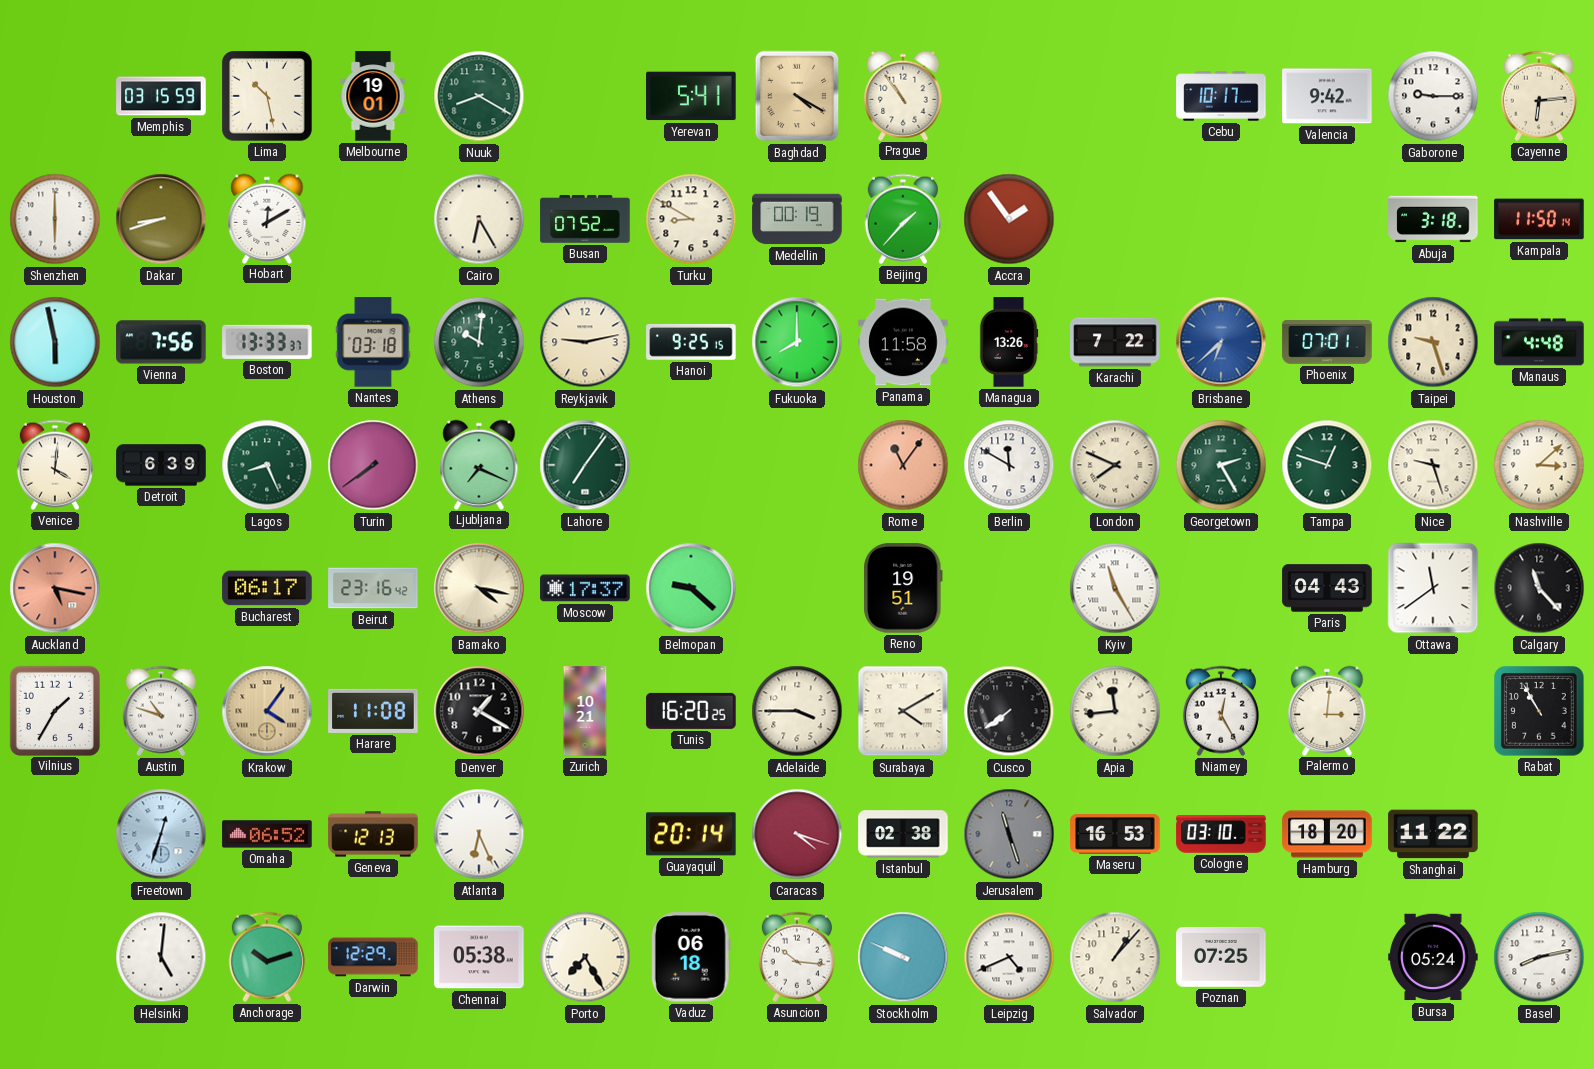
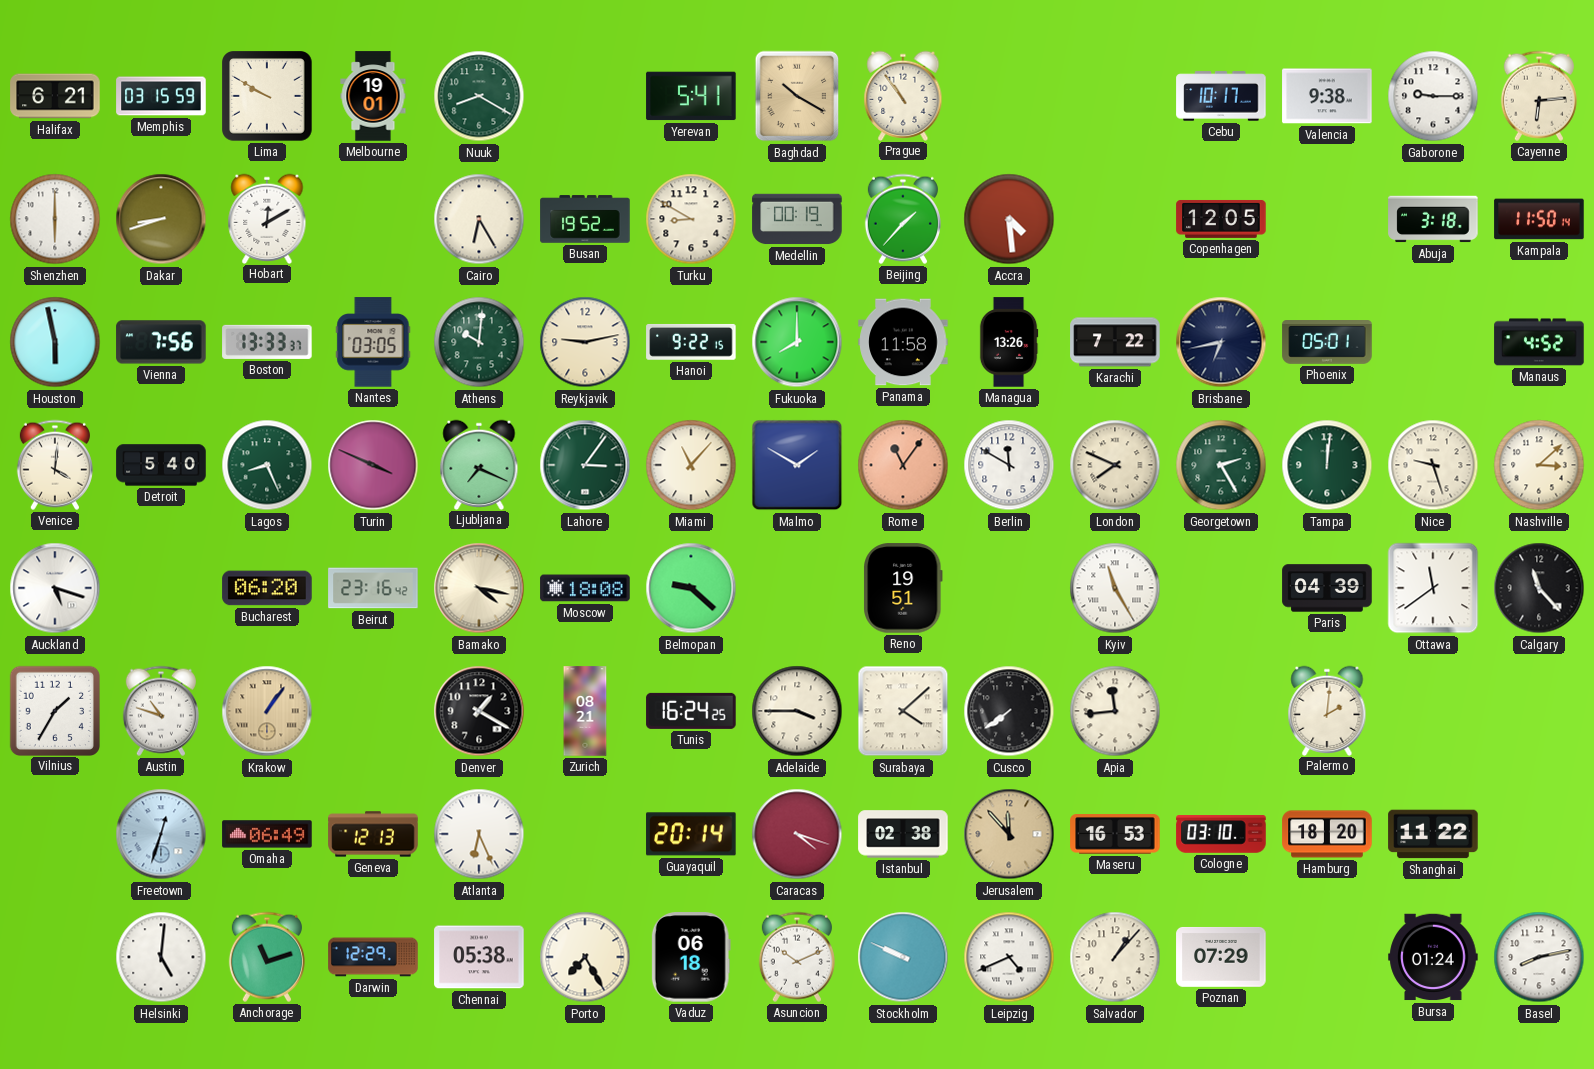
Halifax: none -> 6:21 (55, 96)
Lima: 10:28 -> 9:50 (268, 97)
Baghdad: 4:20 -> 10:20 (797, 96)
Valencia: 9:42 -> 9:38 (1327, 96)
Busan: 07:52 -> 19:52 (585, 219)
Accra: 1:54 -> 4:29 (1009, 219)
Copenhagen: none -> 12:05 (1221, 219)
Nantes: 03:18 -> 03:05 (373, 342)
Hanoi: 9:25 -> 9:22 (691, 342)
Brisbane: 6:38 -> 6:43 (1221, 342)
Brisbane dial: blue -> navy (1221, 342)
Phoenix: 07:01 -> 05:01 (1327, 342)
Taipei: 9:27 -> none (1433, 342)
Manaus: 4:48 -> 4:52 (1539, 342)
Detroit: 6:39 -> 5:40 (161, 465)
Turin: 7:39 -> 3:49 (373, 465)
Lahore: 7:06 -> 3:06 (585, 465)
Miami: none -> 11:07 (691, 465)
Malmo: none -> 1:50 (797, 465)
Tampa: 12:48 -> 12:01 (1327, 465)
Auckland: 5:17 -> 5:18 (55, 588)
Auckland dial: salmon -> white (55, 588)
Bucharest: 06:17 -> 06:20 (267, 588)
Moscow: 17:37 -> 18:08 (585, 588)
Paris: 04:43 -> 04:39 (1327, 588)
Krakow: 4:06 -> 1:06 (267, 711)
Harare: 11:08 -> none (373, 711)
Zurich: 10:21 -> 08:21 (585, 711)
Tunis: 16:20 -> 16:24 (691, 711)
Surabaya: 4:10 -> 4:08 (903, 711)
Niamey: 12:25 -> none (1221, 711)
Palermo: 3:01 -> 2:01 (1327, 710)
Rabat: 10:55 -> none (1540, 712)
Omaha: 06:52 -> 06:49 (267, 834)
Jerusalem: 11:27 -> 11:53 (1009, 834)
Jerusalem dial: grey -> champagne (1009, 834)
Anchorage: 10:12 -> 11:12 (267, 957)
Asuncion: 10:16 -> 10:11 (797, 957)
Poznan: 07:25 -> 07:29 (1221, 957)
Bursa: 05:24 -> 01:24 (1433, 957)
